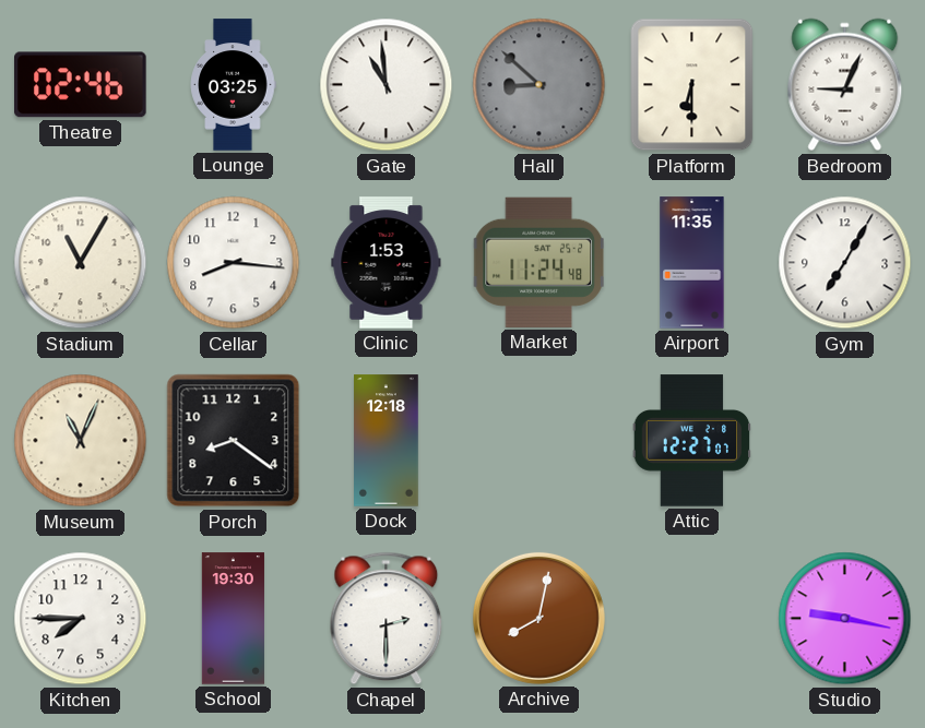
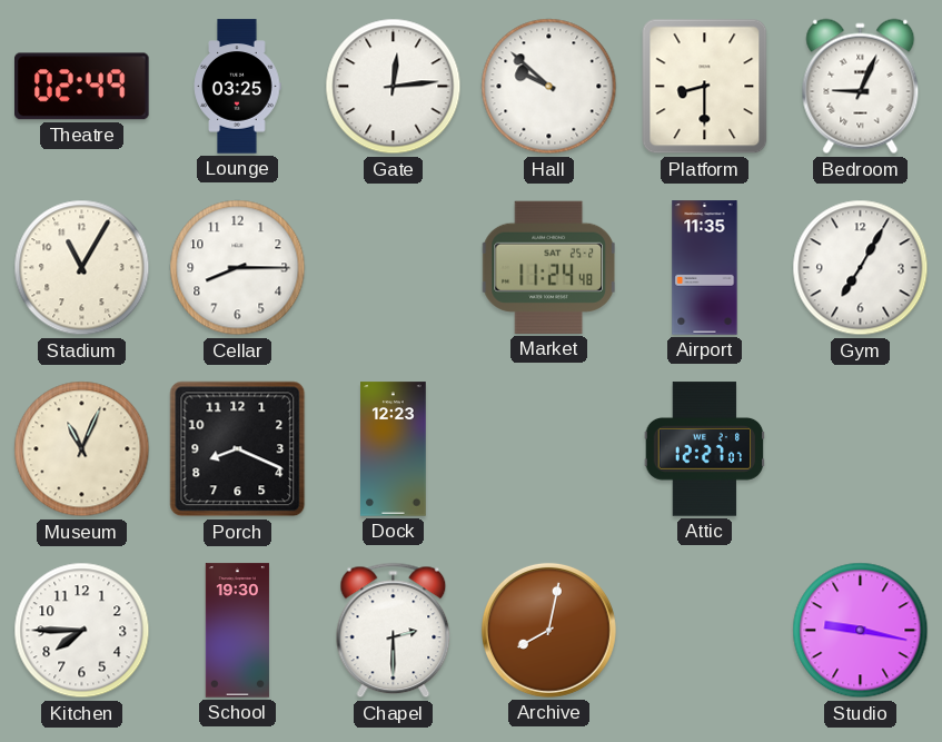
Theatre: 02:46 -> 02:49 (82, 87)
Gate: 10:59 -> 12:14 (394, 87)
Hall: 8:52 -> 9:52 (549, 87)
Hall dial: grey -> white (549, 87)
Platform: 6:30 -> 8:30 (705, 87)
Cellar: 8:16 -> 8:15 (238, 268)
Clinic: 1:53 -> none (387, 263)
Porch: 8:21 -> 8:19 (238, 449)
Dock: 12:18 -> 12:23 (394, 449)
